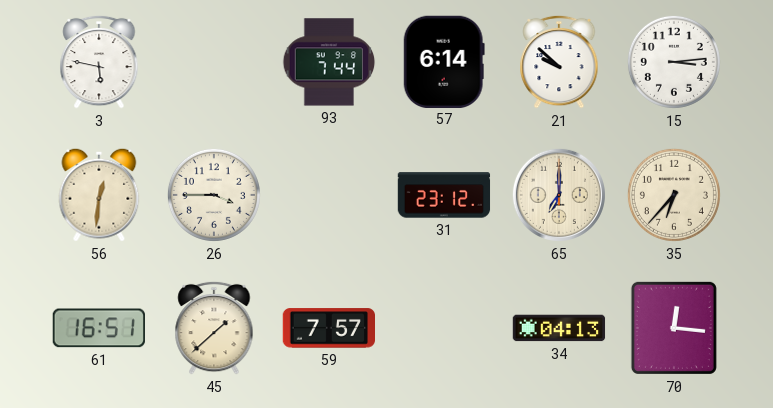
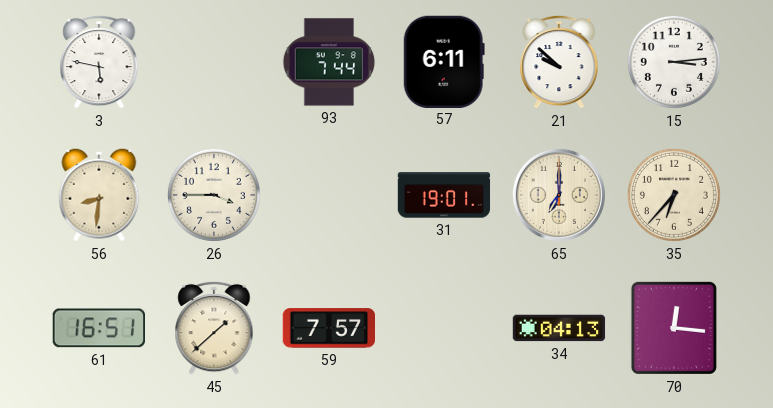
57: 6:14 -> 6:11 (444, 61)
56: 12:31 -> 8:31 (99, 195)
31: 23:12 -> 19:01 (444, 195)
